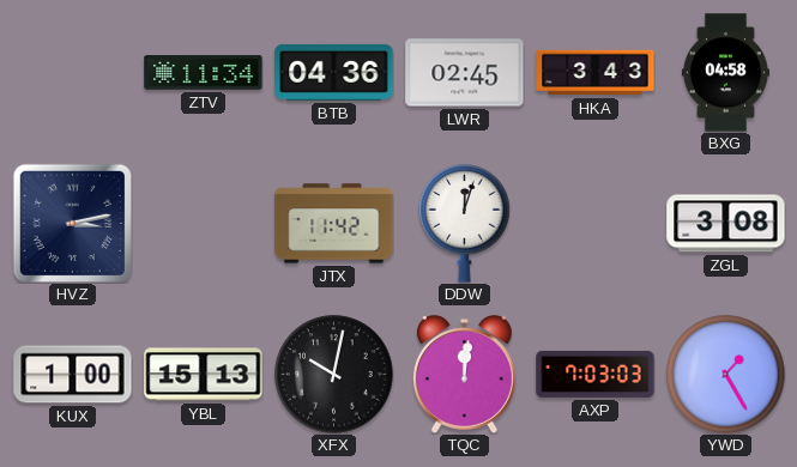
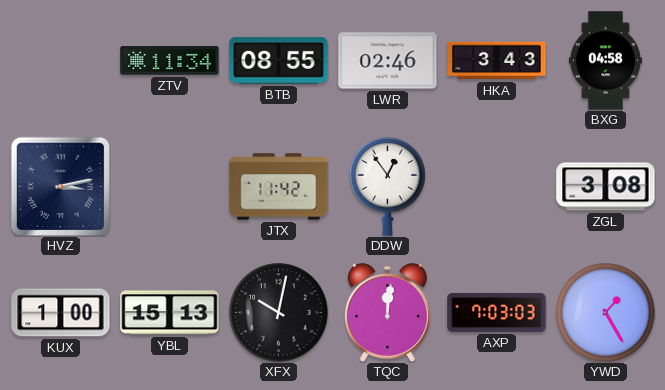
BTB: 04:36 -> 08:55 (279, 60)
LWR: 02:45 -> 02:46 (388, 61)
DDW: 12:03 -> 12:54 (388, 187)
